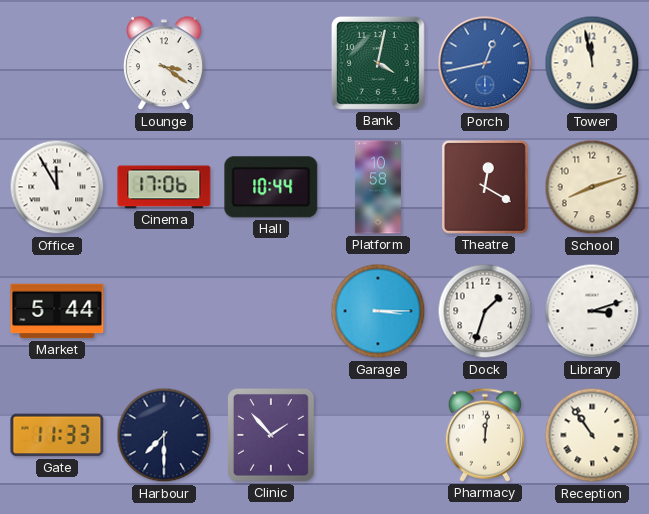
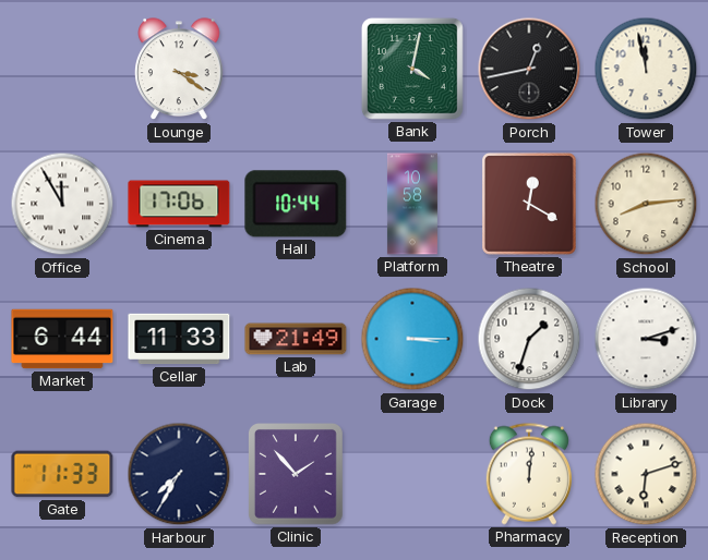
Porch dial: blue -> black (529, 69)
School: 8:12 -> 8:14 (646, 204)
Market: 5:44 -> 6:44 (62, 339)
Cellar: none -> 11:33 (179, 339)
Lab: none -> 21:49 (296, 339)
Harbour: 7:30 -> 7:35 (179, 474)
Reception: 10:54 -> 6:12 (646, 474)
